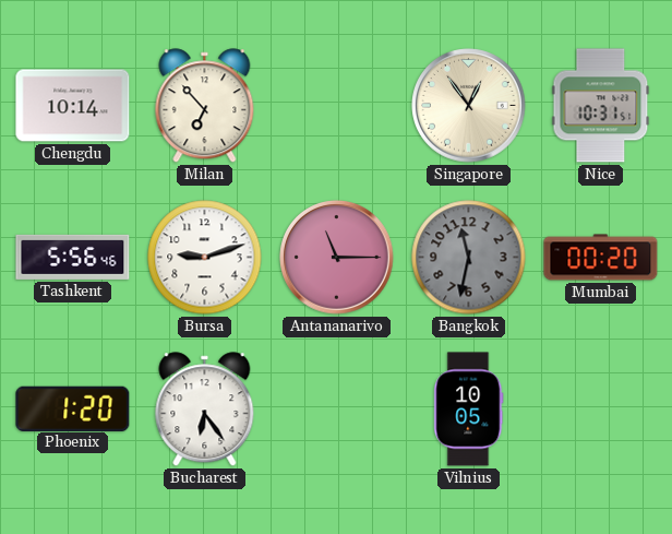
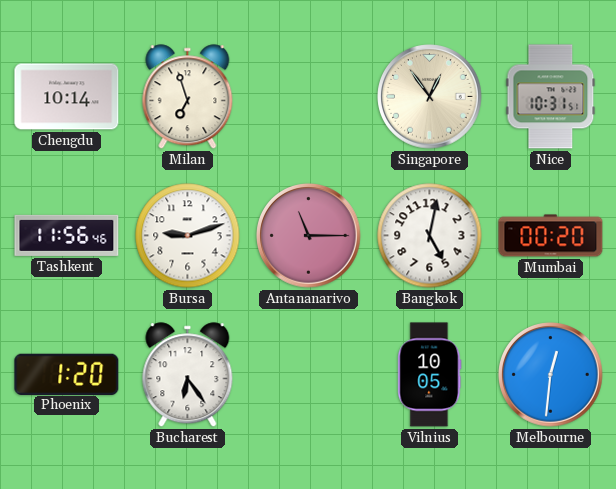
Milan: 6:53 -> 6:57 (188, 97)
Tashkent: 5:56 -> 11:56 (67, 235)
Bangkok: 11:32 -> 5:02 (430, 236)
Bangkok dial: grey -> white (430, 236)
Melbourne: none -> 12:31 (551, 375)
